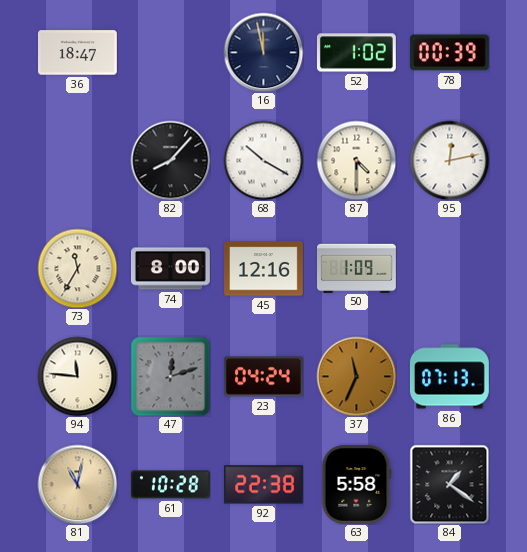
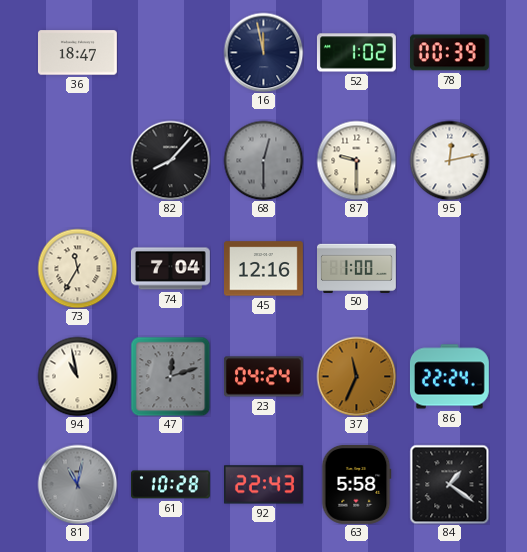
68: 10:20 -> 12:30 (263, 160)
68 dial: white -> grey (263, 160)
87: 4:30 -> 9:30 (356, 160)
74: 8:00 -> 7:04 (171, 269)
50: 1:09 -> 1:00 (357, 268)
94: 11:46 -> 10:58 (77, 376)
86: 07:13 -> 22:24 (449, 377)
81 dial: champagne -> grey (77, 484)
92: 22:38 -> 22:43 (263, 485)
